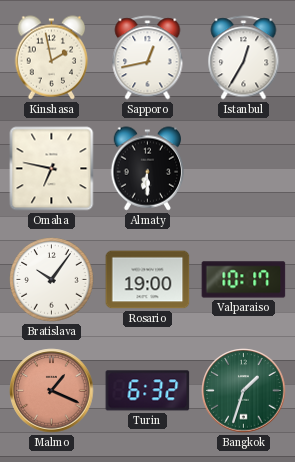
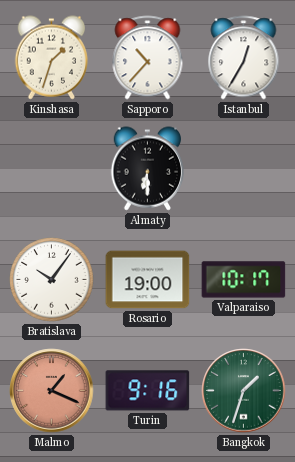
Kinshasa: 1:58 -> 1:33 (52, 58)
Sapporo: 12:43 -> 10:37 (148, 58)
Omaha: 6:47 -> none (52, 169)
Turin: 6:32 -> 9:16 (148, 391)
